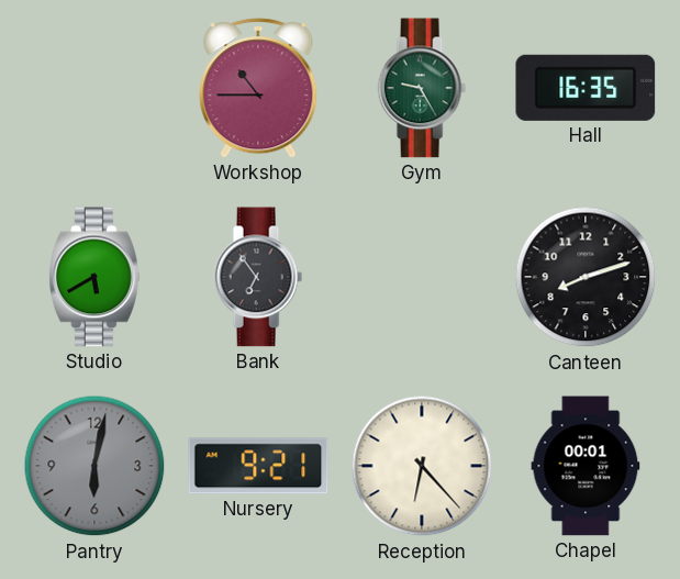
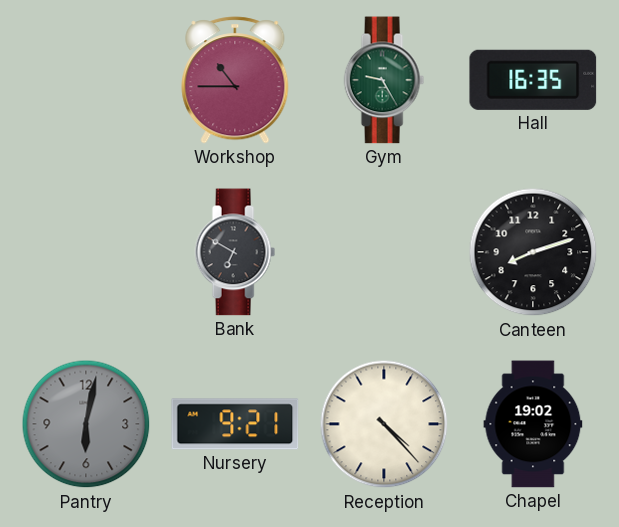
Studio: 5:40 -> none (96, 277)
Bank: 6:54 -> 6:50 (235, 252)
Reception: 6:23 -> 4:23 (384, 424)
Chapel: 00:01 -> 19:02 (533, 424)
